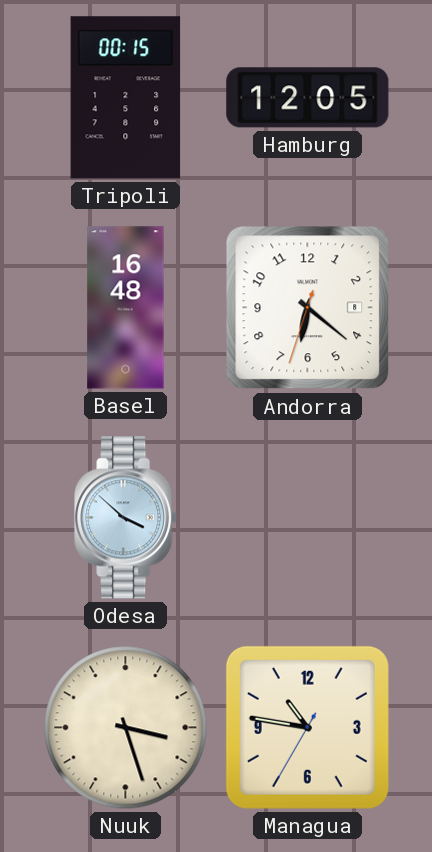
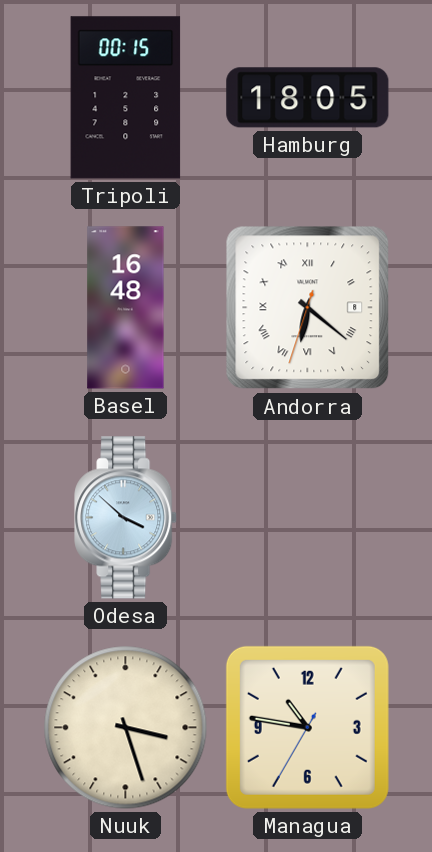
Hamburg: 12:05 -> 18:05 (308, 98)
Andorra numerals: Arabic -> Roman (308, 308)
